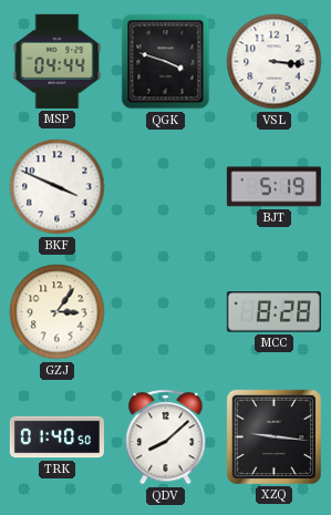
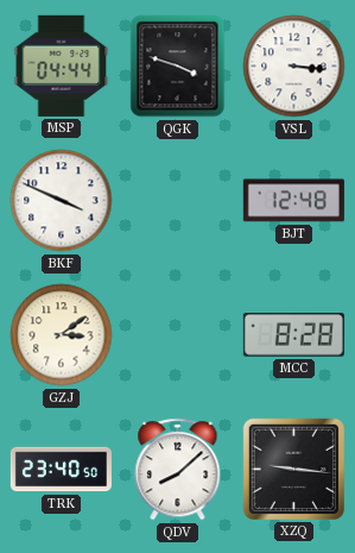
BJT: 5:19 -> 12:48 (293, 201)
GZJ: 3:06 -> 3:09 (62, 335)
TRK: 01:40 -> 23:40 (61, 470)
